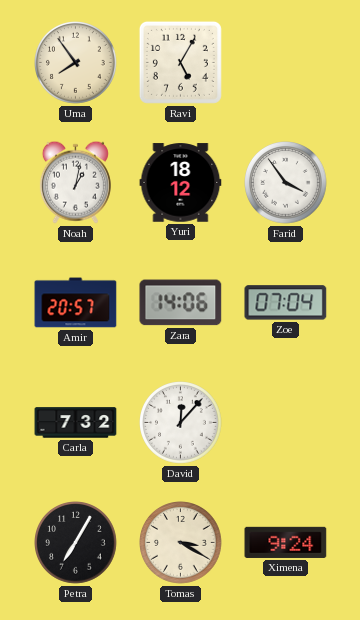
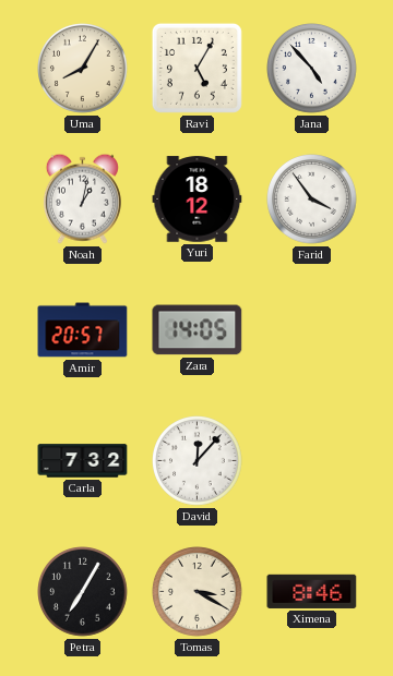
Uma: 7:54 -> 8:05 (83, 69)
Jana: none -> 4:53 (312, 69)
Zara: 14:06 -> 14:05 (198, 330)
Zoe: 07:04 -> none (286, 303)
Ximena: 9:24 -> 8:46 (312, 591)
